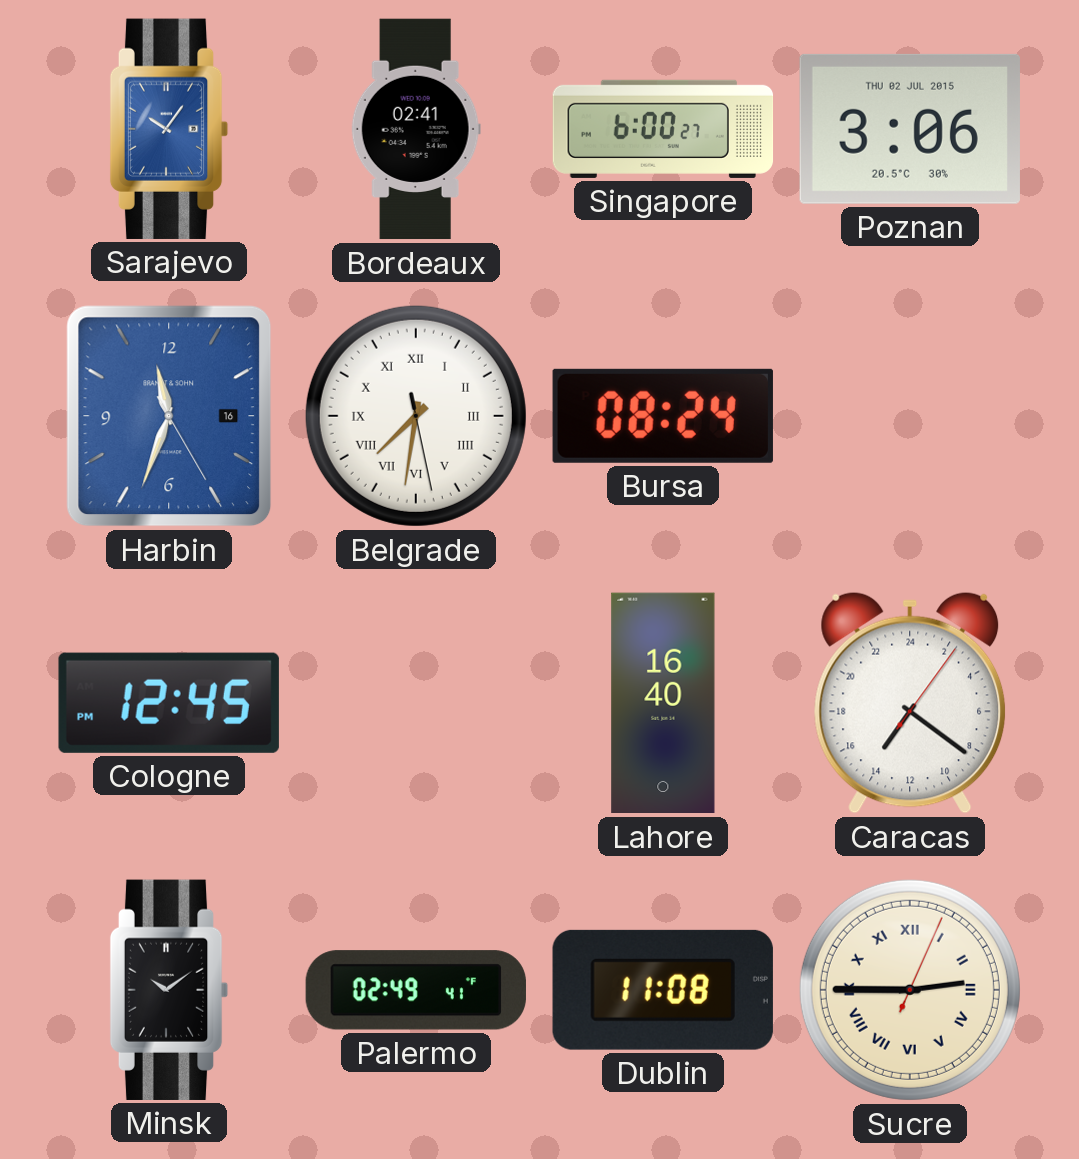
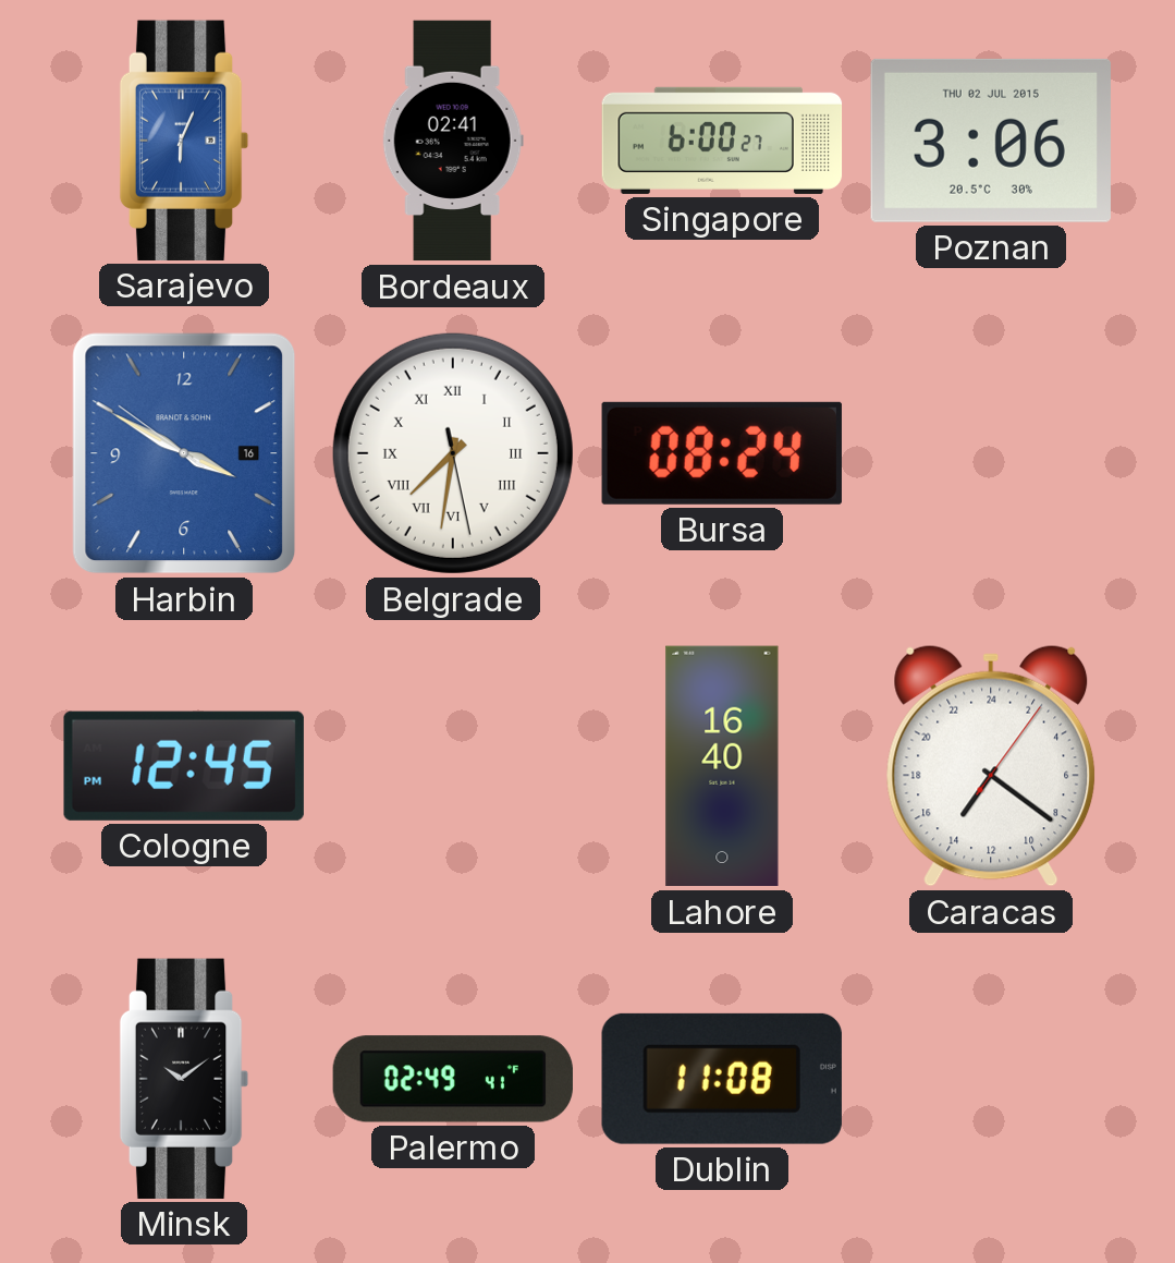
Sarajevo: 10:06 -> 6:04 (184, 141)
Harbin: 11:33 -> 3:49 (184, 453)
Sucre: 2:45 -> none (910, 990)
